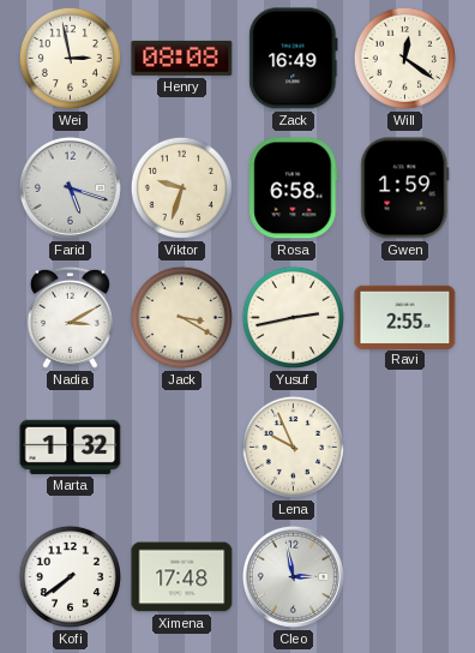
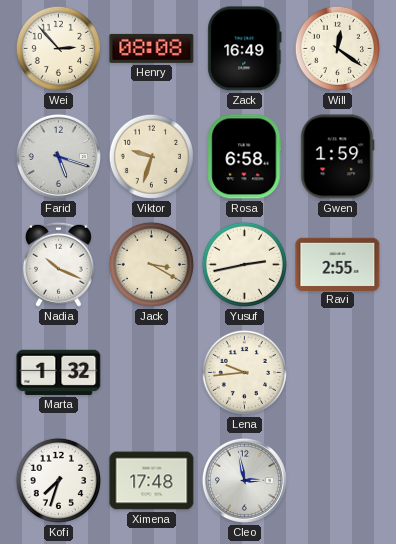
Wei: 2:58 -> 2:53 (58, 48)
Nadia: 3:10 -> 10:19 (58, 264)
Lena: 9:56 -> 9:44 (244, 372)
Kofi: 7:39 -> 7:33 (58, 480)
